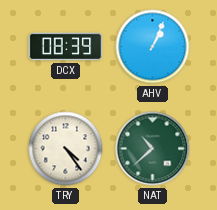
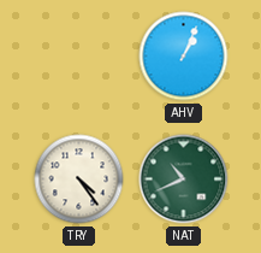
DCX: 08:39 -> none (66, 47)
NAT: 10:38 -> 10:41 (184, 180)
